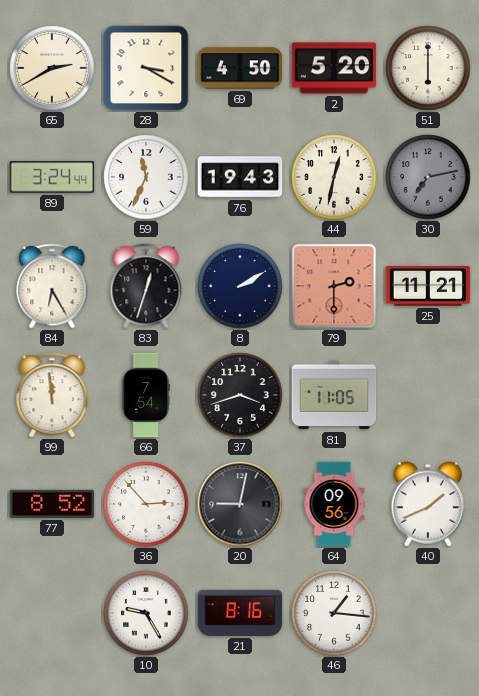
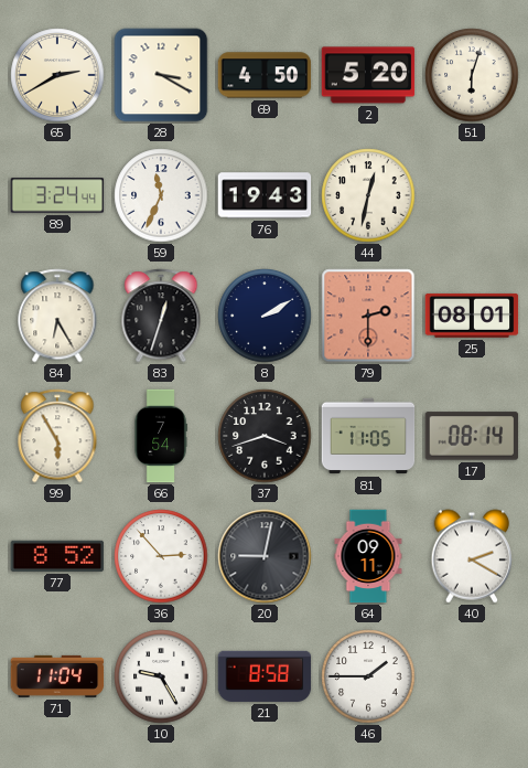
51: 6:00 -> 6:03 (472, 75)
30: 7:13 -> none (428, 177)
25: 11:21 -> 08:01 (472, 316)
99: 11:59 -> 5:55 (57, 436)
17: none -> 08:14 (472, 436)
64: 09:56 -> 09:11 (368, 556)
40: 1:41 -> 2:20 (472, 556)
71: none -> 11:04 (57, 676)
21: 8:16 -> 8:58 (265, 676)
46: 1:16 -> 1:45 (368, 676)
